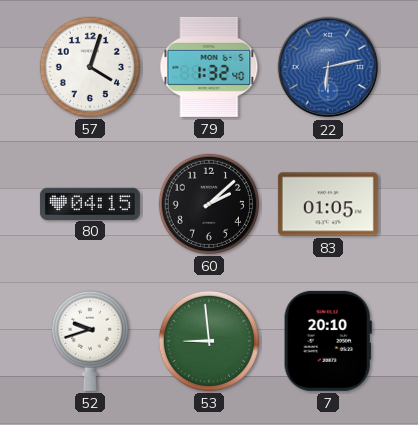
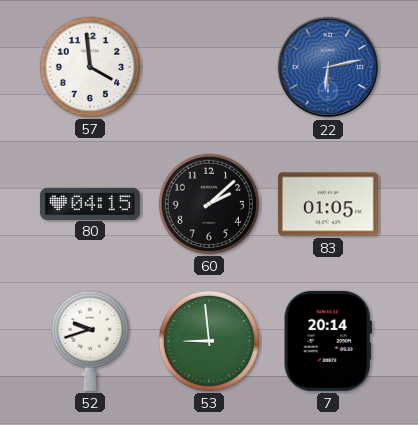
57: 4:03 -> 3:59 (90, 67)
79: 1:32 -> none (209, 67)
7: 20:10 -> 20:14 (328, 341)
